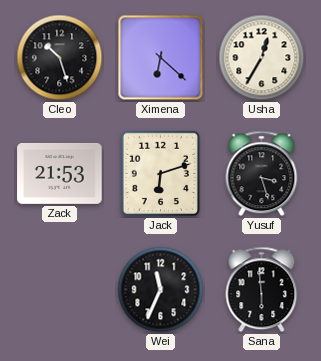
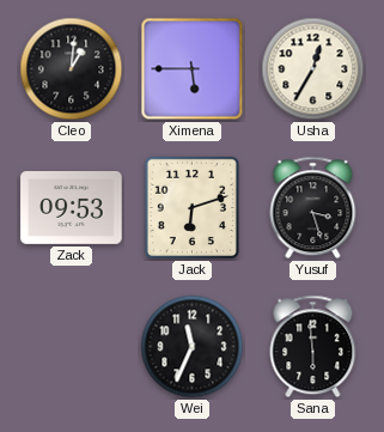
Cleo: 10:27 -> 1:01 (72, 69)
Ximena: 6:22 -> 5:45 (193, 69)
Zack: 21:53 -> 09:53 (72, 207)
